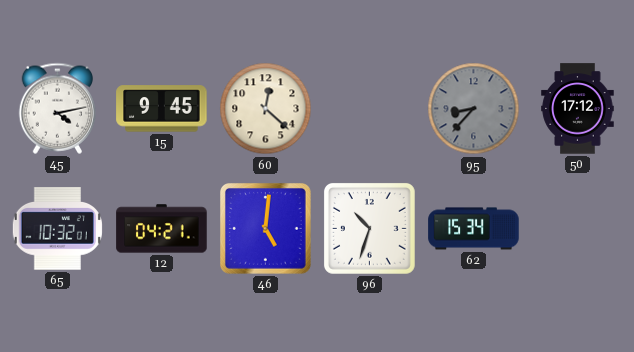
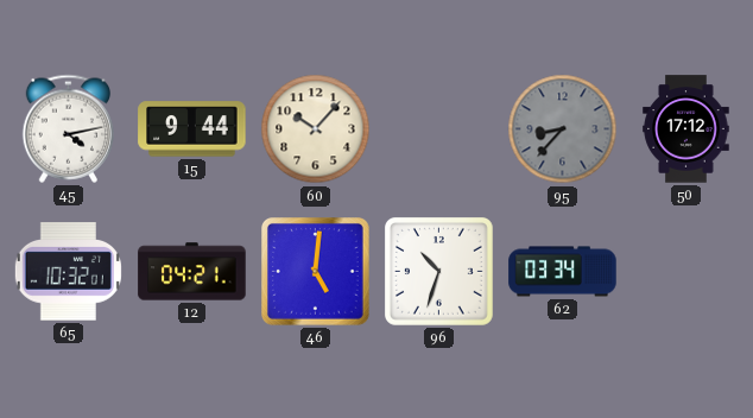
15: 9:45 -> 9:44 (192, 129)
60: 12:22 -> 10:07 (316, 129)
62: 15:34 -> 03:34 (563, 272)
